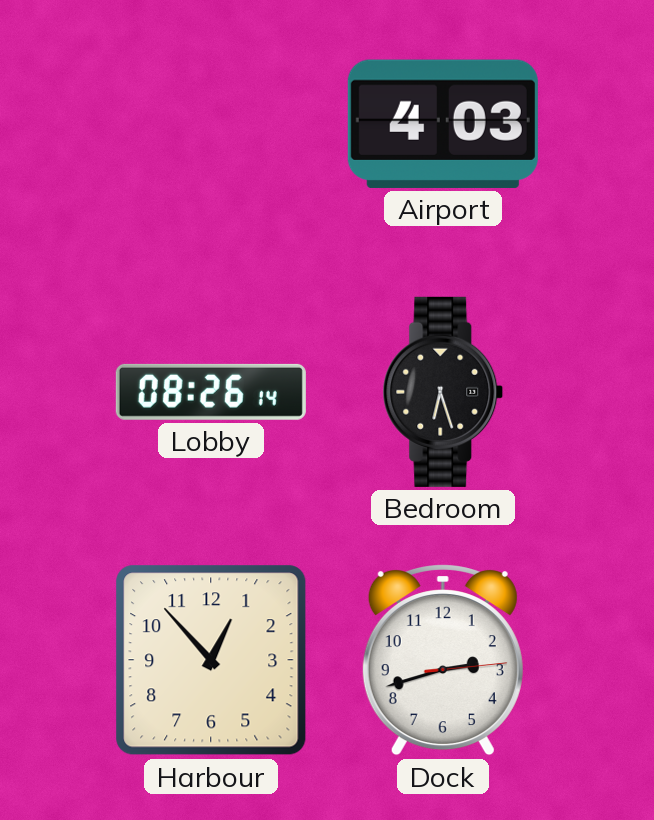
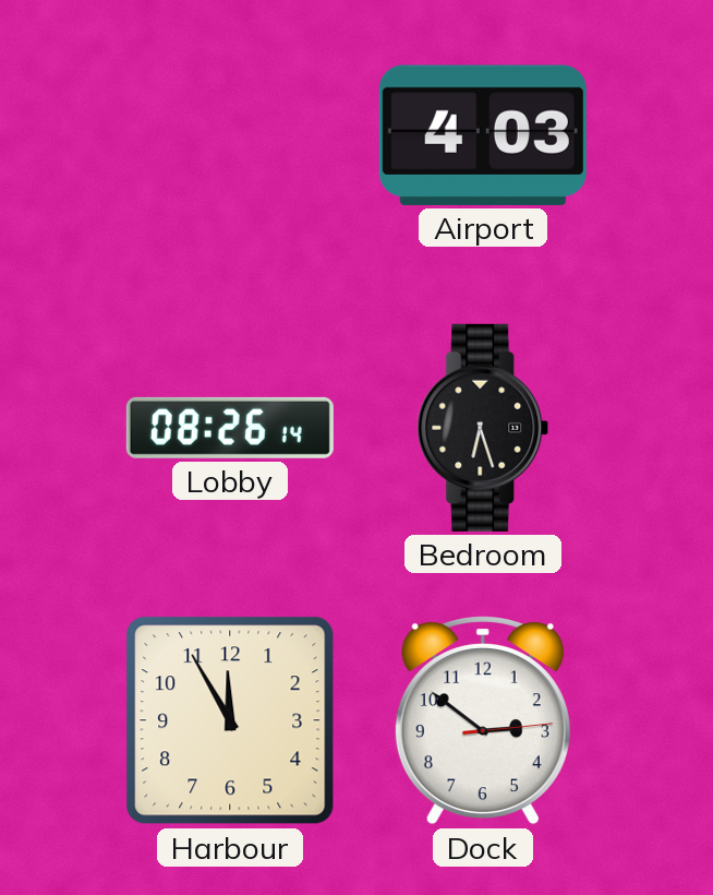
Harbour: 12:53 -> 11:55 (230, 720)
Dock: 2:42 -> 2:51 (483, 721)
